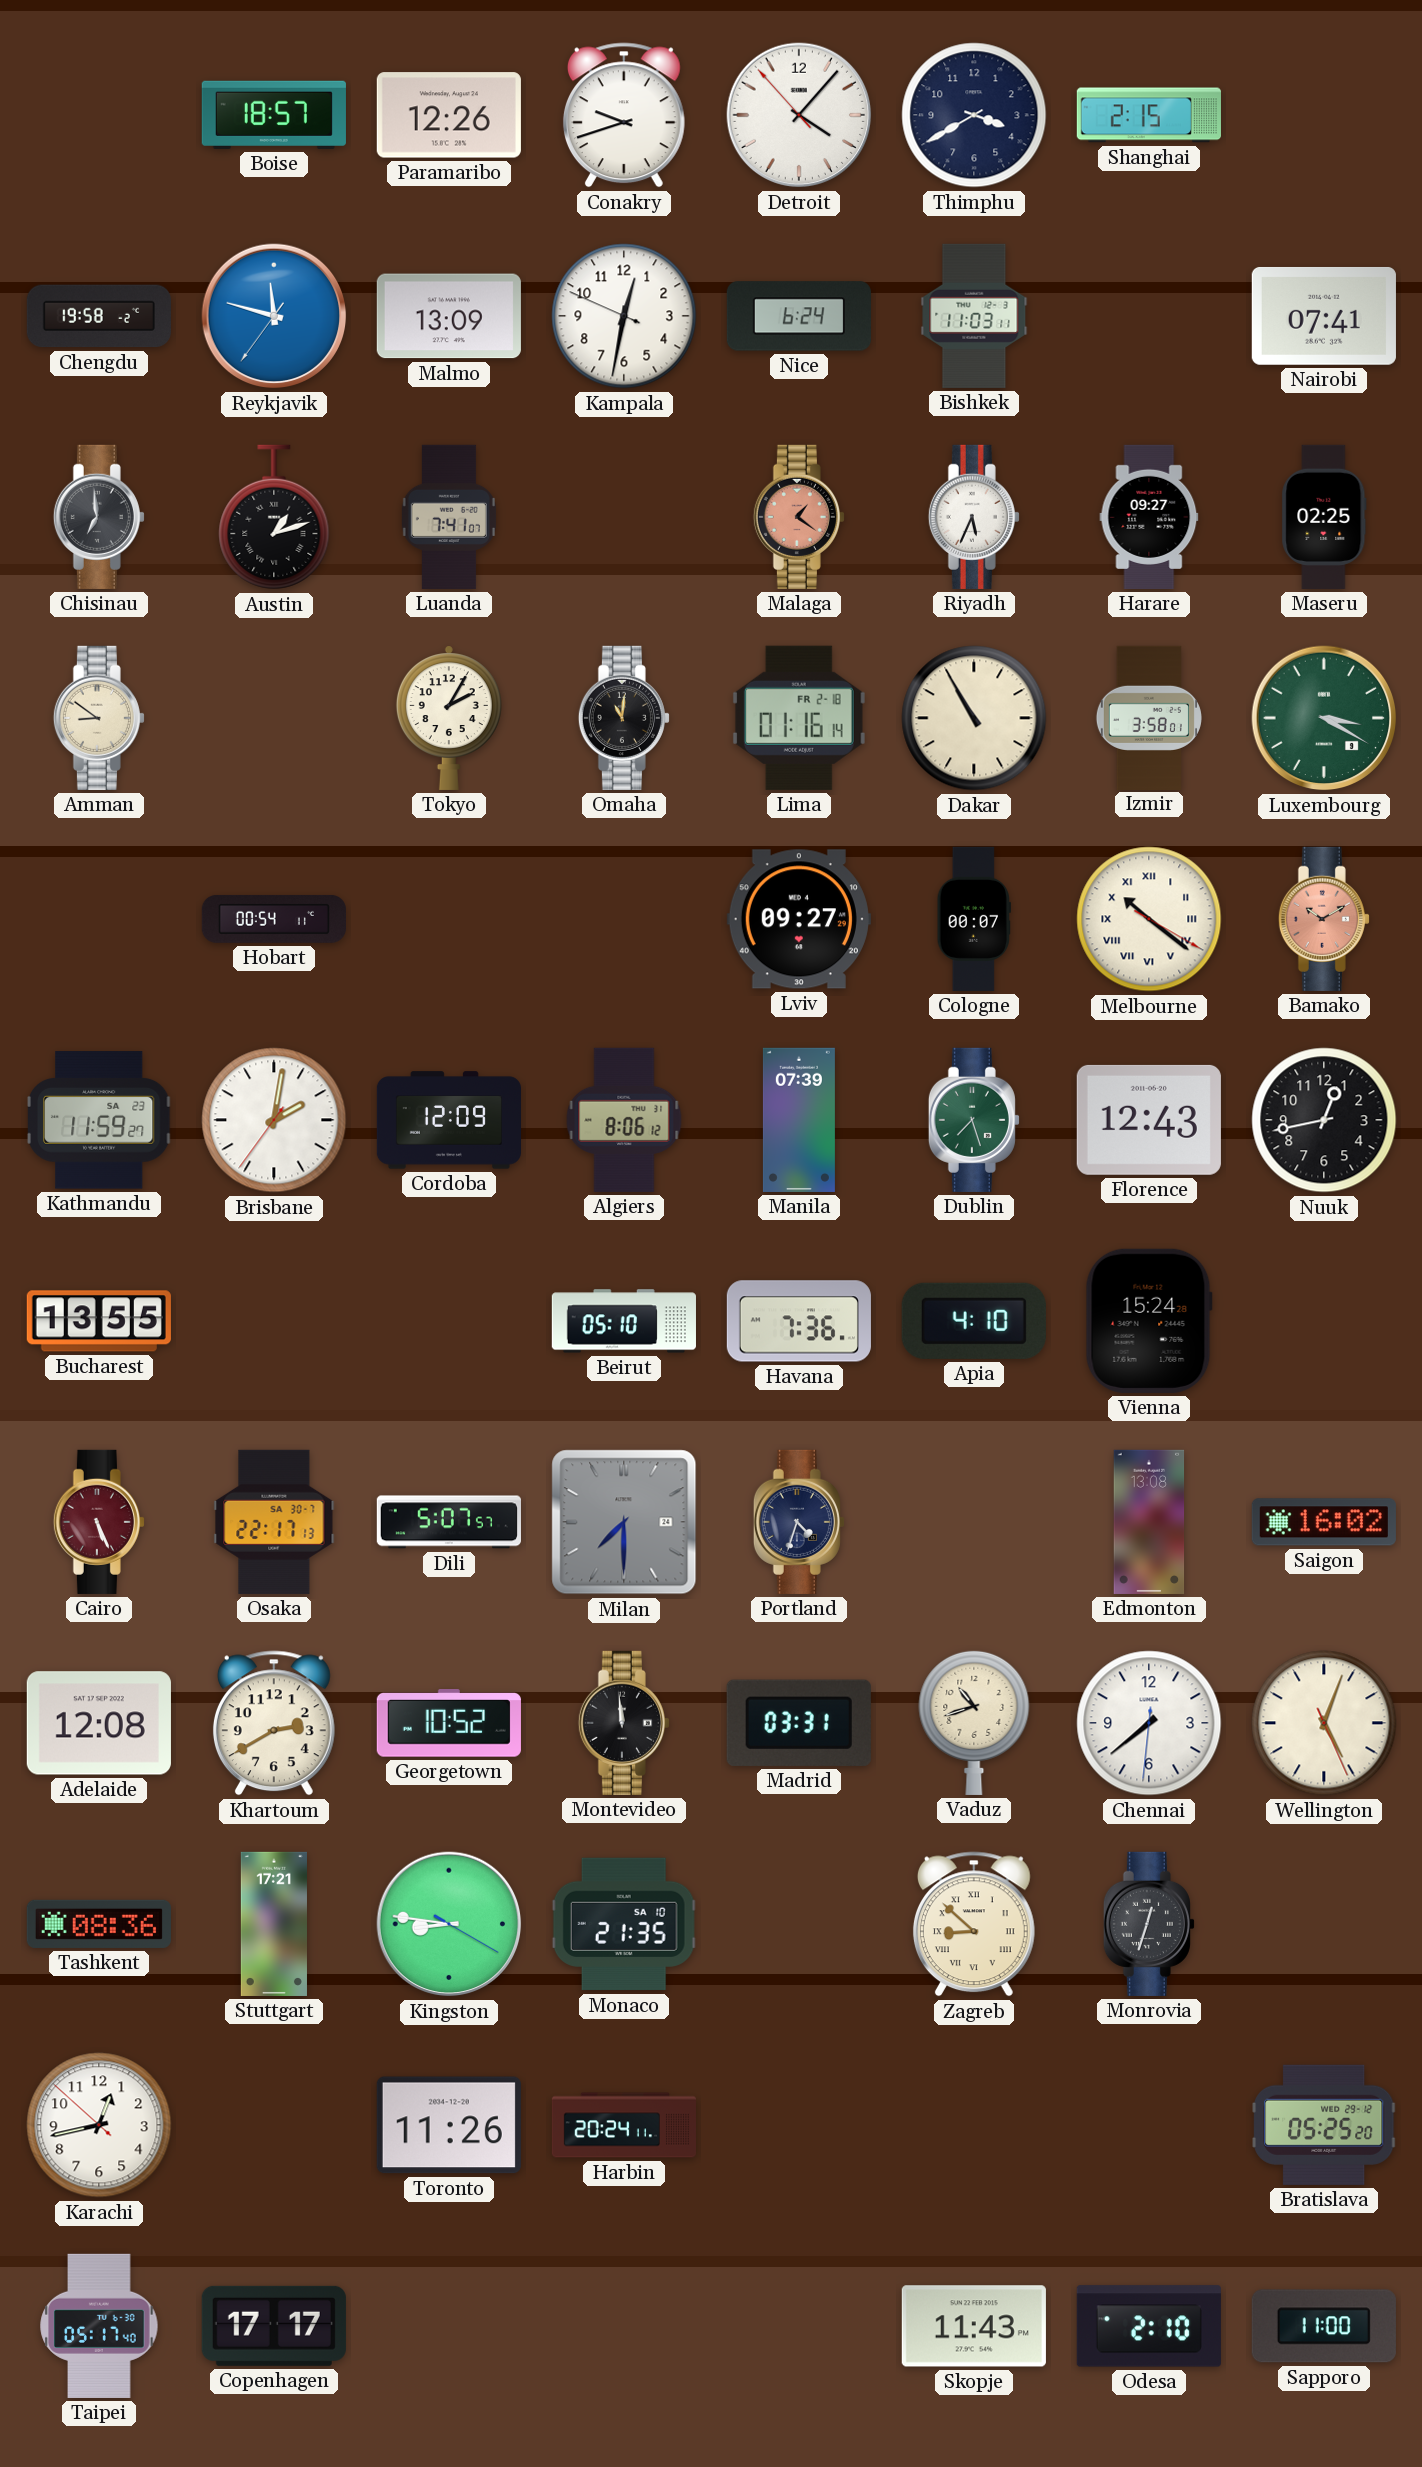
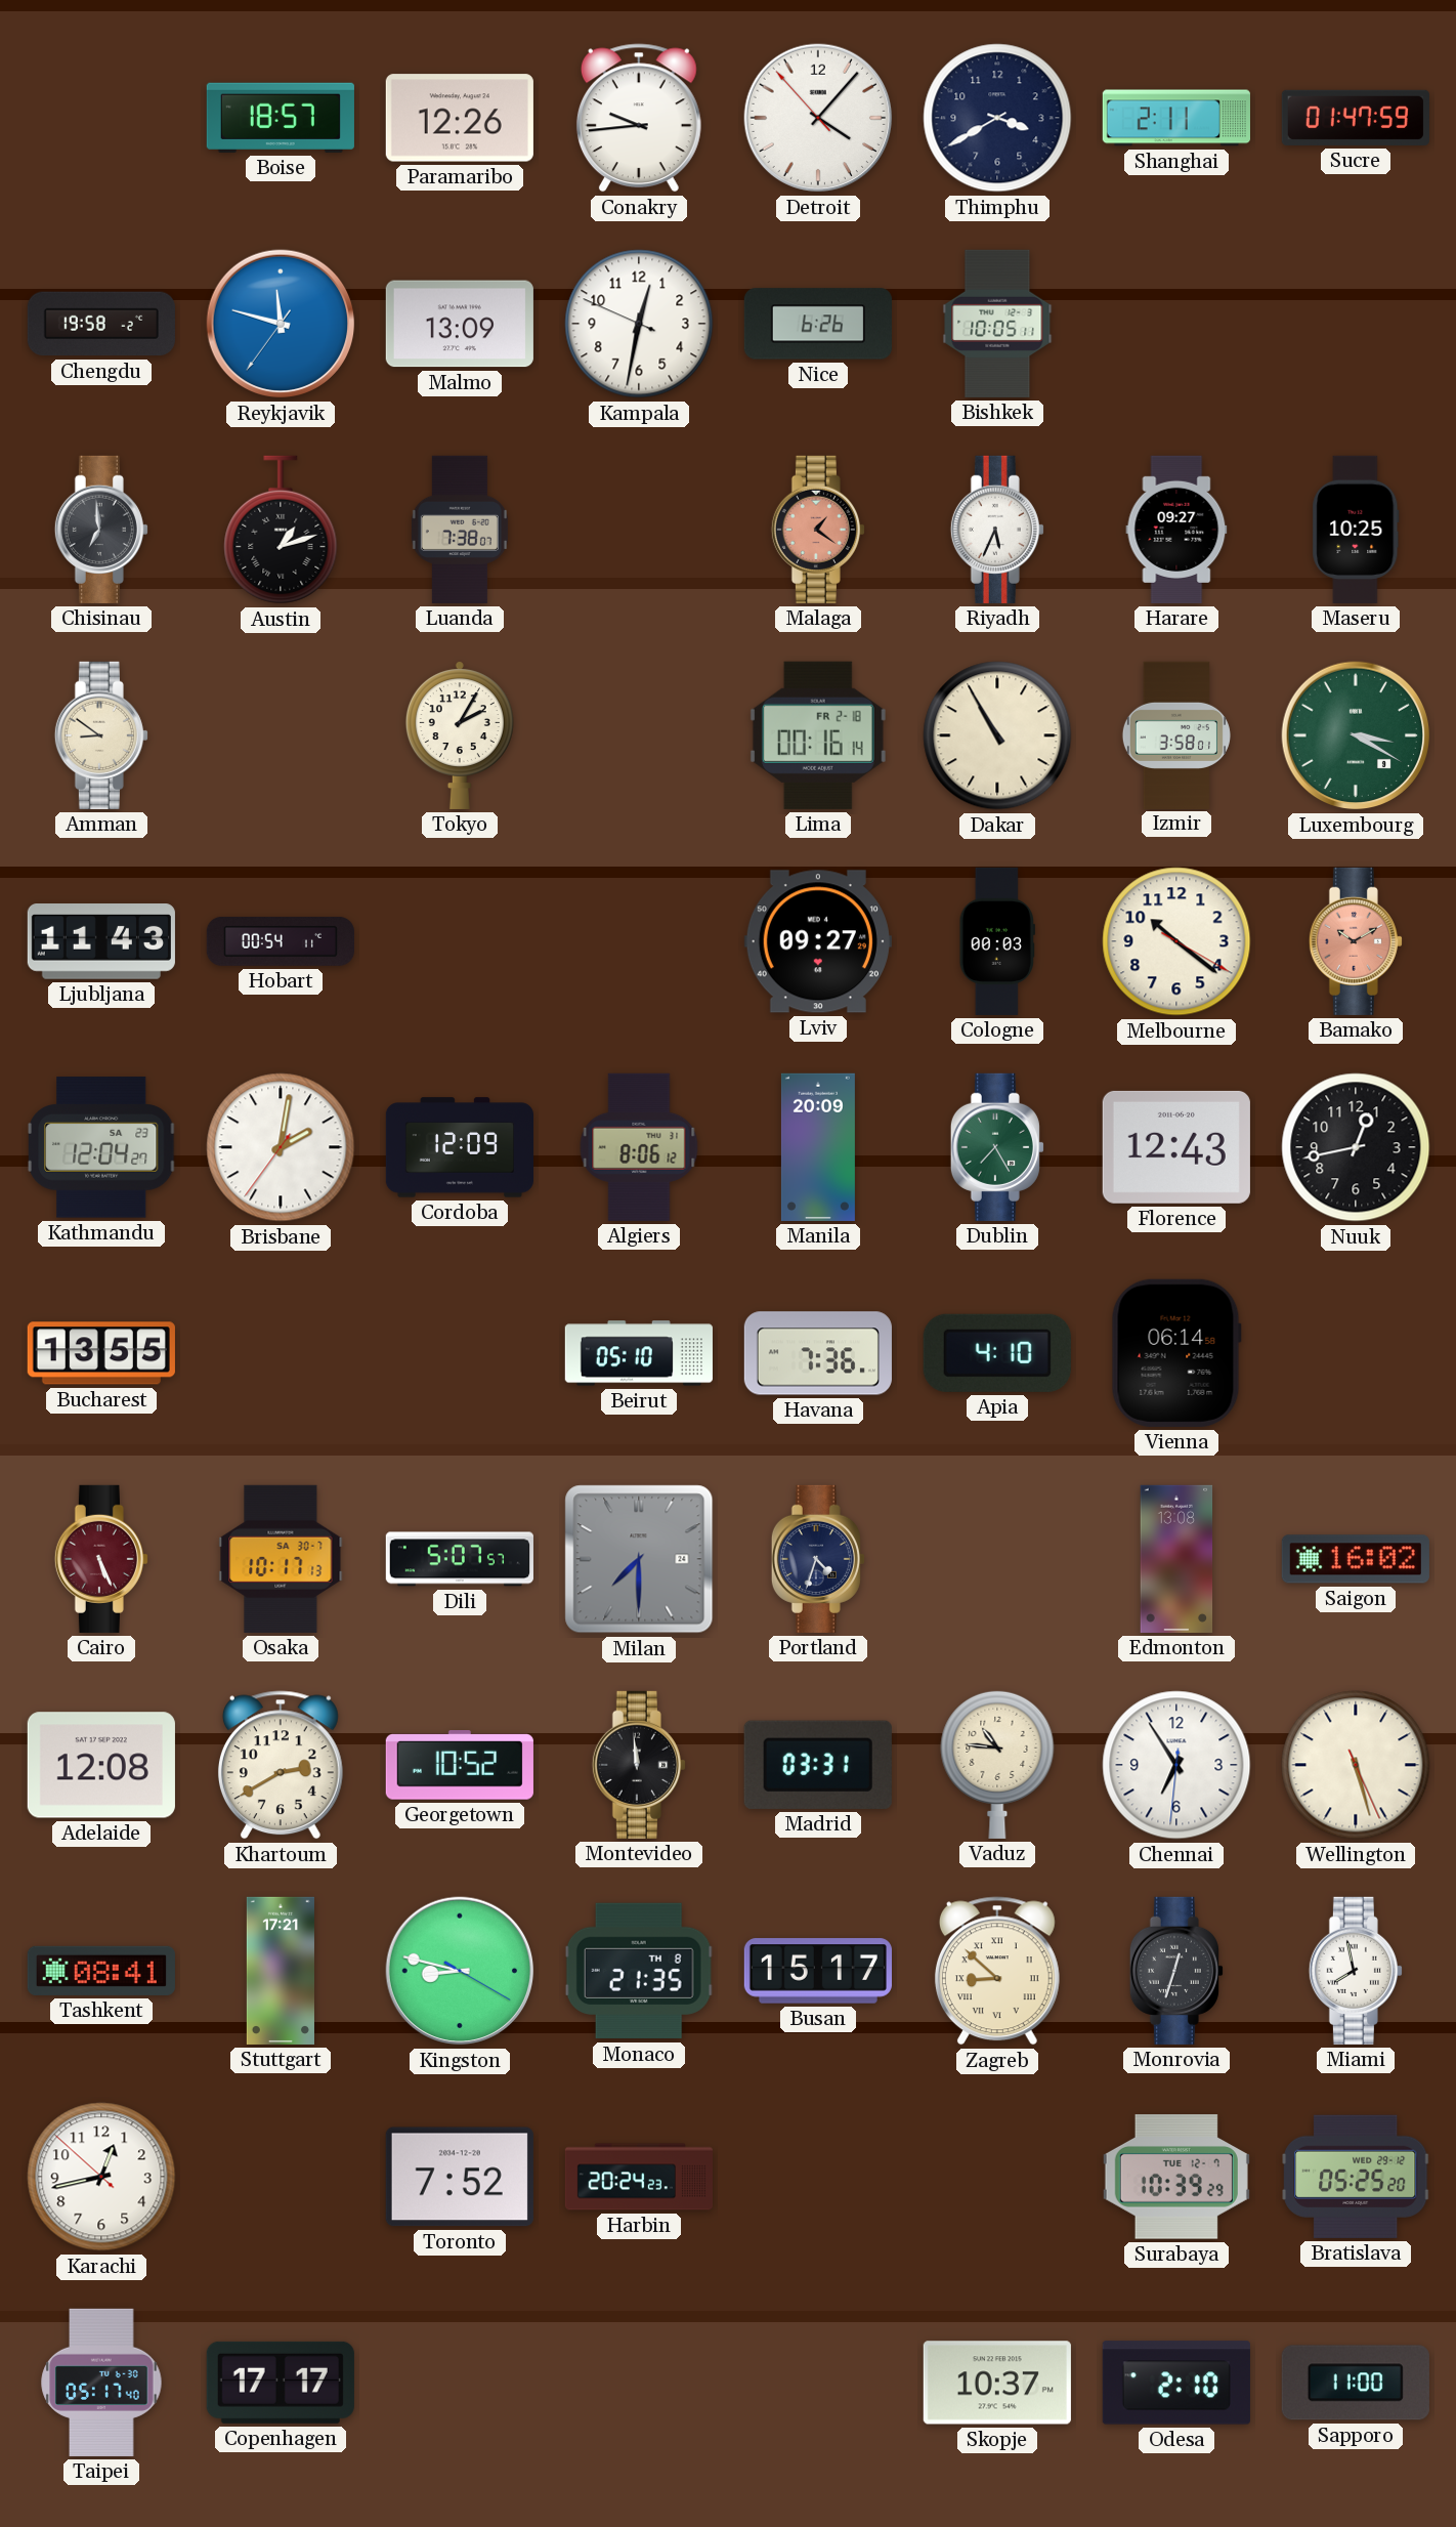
Conakry: 9:42 -> 9:44 (639, 118)
Shanghai: 2:15 -> 2:11 (1176, 118)
Sucre: none -> 01:47 (1356, 118)
Nice: 6:24 -> 6:26 (818, 324)
Bishkek: 11:03 -> 10:05 (997, 324)
Nairobi: 07:41 -> none (1324, 316)
Luanda: 7:41 -> 7:38 (460, 530)
Maseru: 02:25 -> 10:25 (1356, 530)
Omaha: 11:01 -> none (624, 718)
Lima: 01:16 -> 00:16 (818, 735)
Ljubljana: none -> 11:43 (101, 942)
Cologne: 00:07 -> 00:03 (997, 941)
Melbourne numerals: Roman -> Arabic (1176, 941)
Kathmandu: 11:59 -> 12:04 (102, 1147)
Manila: 07:39 -> 20:09 (818, 1147)
Dublin: 7:27 -> 7:25 (997, 1147)
Vienna: 15:24 -> 06:14 (1176, 1353)
Osaka: 22:17 -> 10:17 (281, 1559)
Vaduz: 10:42 -> 10:46 (997, 1764)
Chennai: 7:38 -> 6:54 (1176, 1765)
Wellington: 5:03 -> 5:27 (1356, 1765)
Tashkent: 08:36 -> 08:41 (101, 1971)
Kingston: 8:46 -> 8:47 (460, 1971)
Monaco date: SA 10 -> TH 8 (639, 1971)
Busan: none -> 15:17 (818, 1971)
Miami: none -> 7:58 (1356, 1971)
Toronto: 11:26 -> 7:52 (460, 2177)
Harbin: 20:24:11 -> 20:24:23 (638, 2177)
Surabaya: none -> 10:39 (1176, 2177)
Skopje: 11:43 -> 10:37 (997, 2383)
